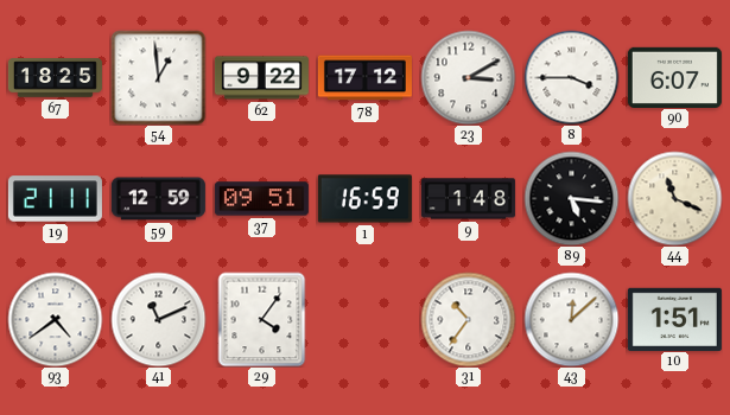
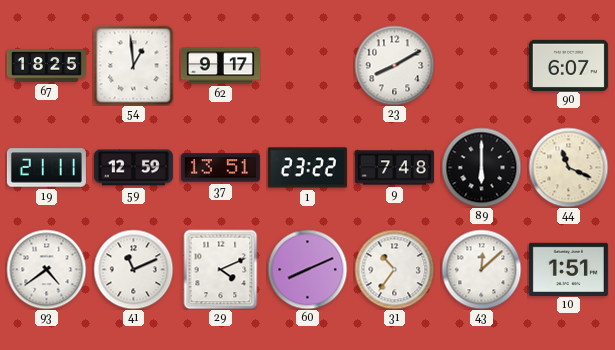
62: 9:22 -> 9:17 (220, 66)
78: 17:12 -> none (364, 78)
23: 3:10 -> 8:10 (394, 65)
8: 3:45 -> none (571, 77)
37: 09:51 -> 13:51 (220, 168)
1: 16:59 -> 23:22 (307, 168)
9: 1:48 -> 7:48 (394, 168)
89: 5:16 -> 6:00 (481, 167)
29: 4:06 -> 4:11 (221, 269)
60: none -> 8:11 (307, 269)
